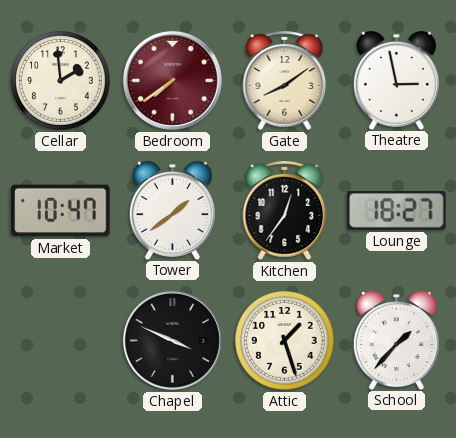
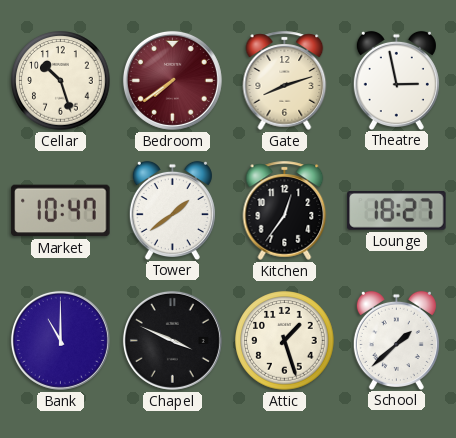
Cellar: 1:59 -> 10:27 (61, 81)
Gate: 8:09 -> 8:12 (285, 80)
Bank: none -> 11:00 (60, 340)
School: 1:37 -> 1:38 (396, 340)
